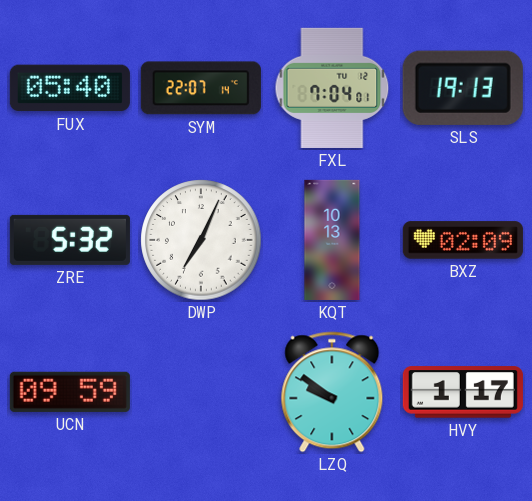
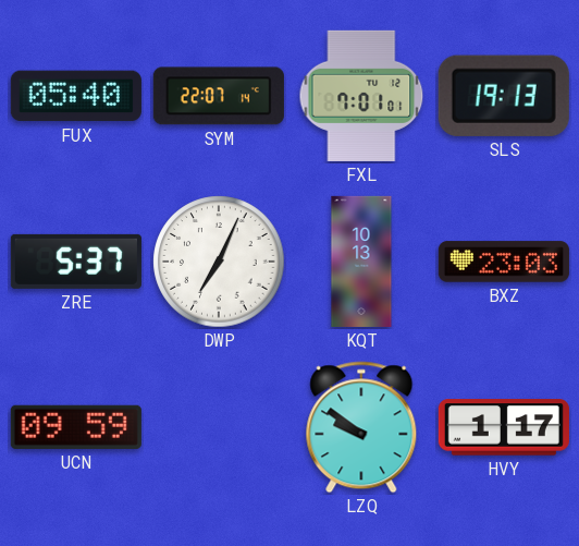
FXL: 7:04 -> 7:01 (361, 96)
ZRE: 5:32 -> 5:37 (76, 262)
BXZ: 02:09 -> 23:03 (504, 262)
